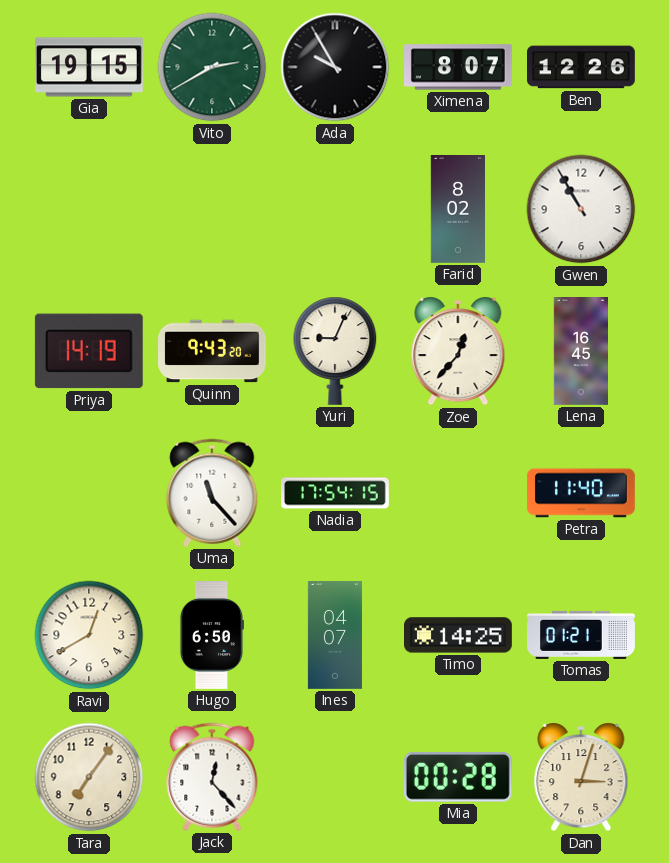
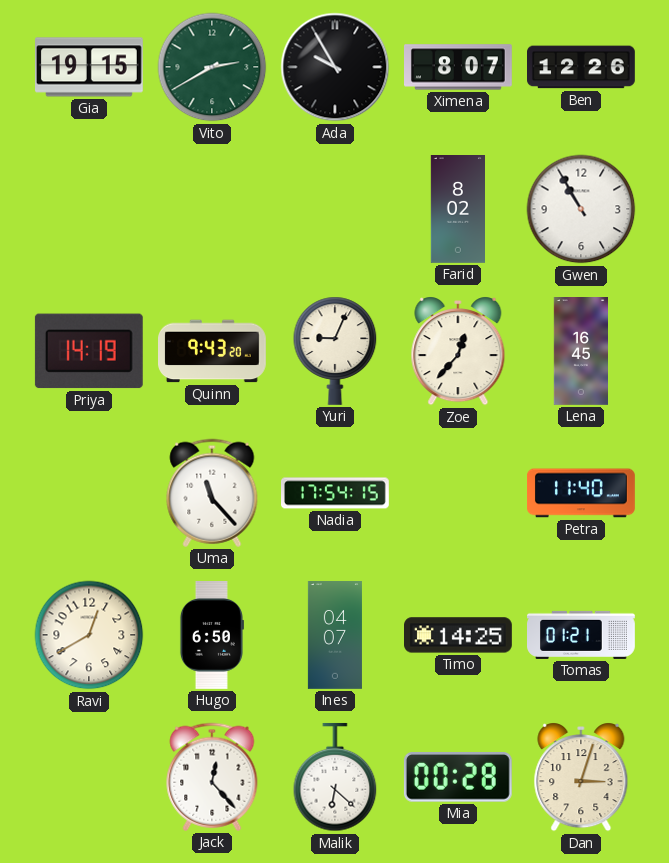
Tara: 7:06 -> none (89, 777)
Malik: none -> 6:22 (335, 778)
